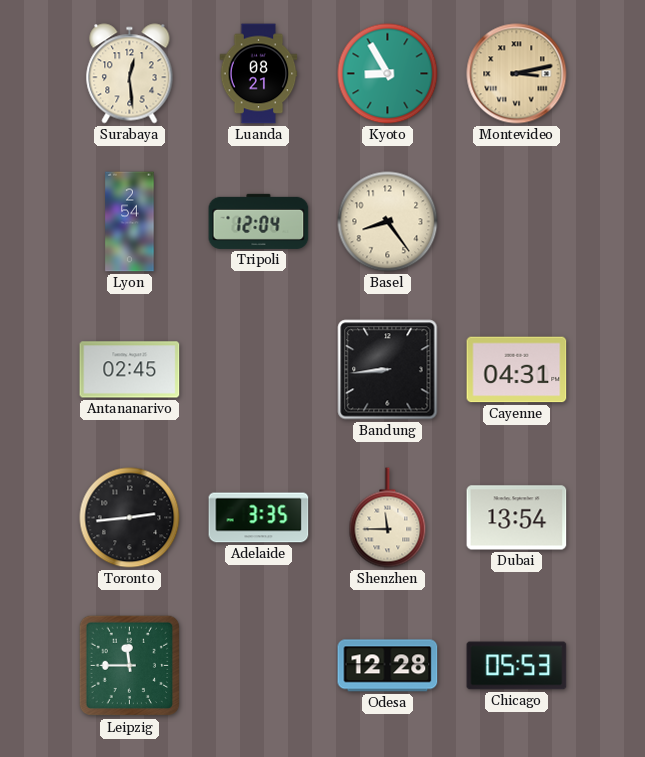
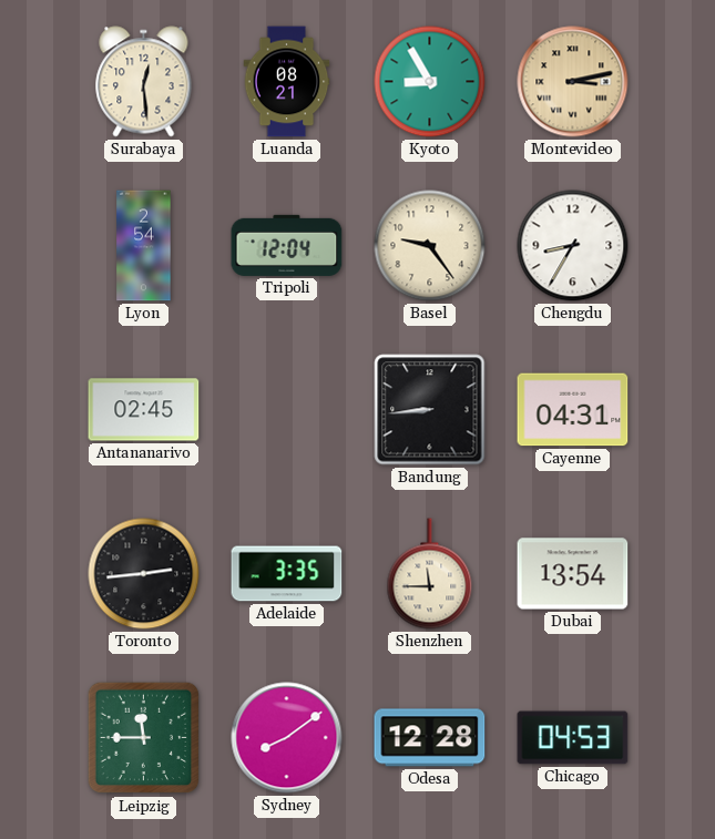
Basel: 8:24 -> 9:24 (430, 246)
Chengdu: none -> 8:35 (573, 246)
Sydney: none -> 8:09 (287, 738)
Chicago: 05:53 -> 04:53 (573, 738)
